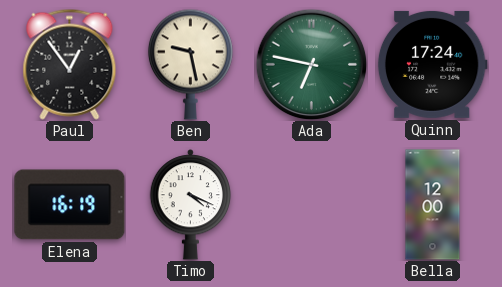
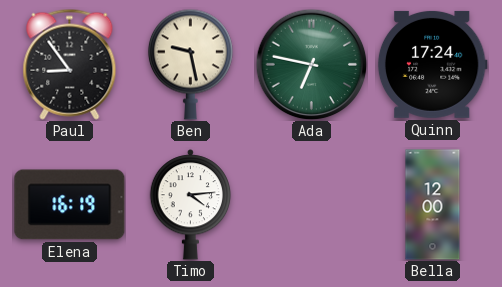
Paul: 12:54 -> 8:54 (70, 64)
Timo: 4:19 -> 4:14 (191, 205)
